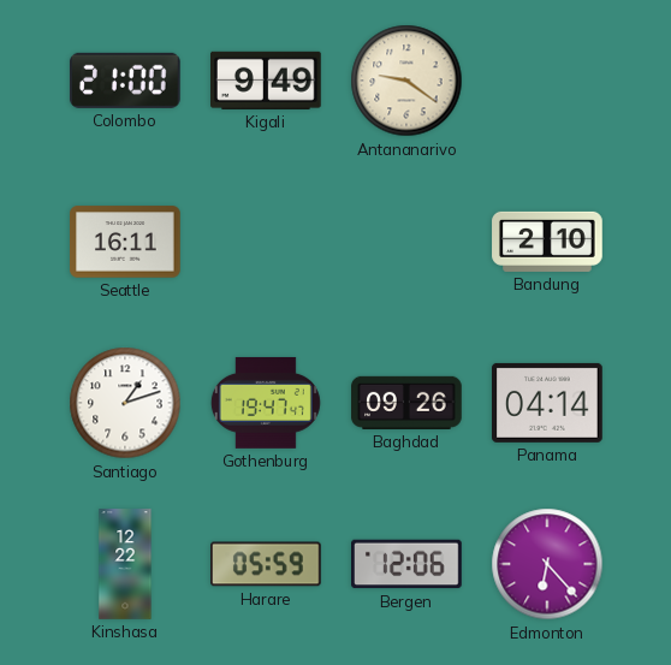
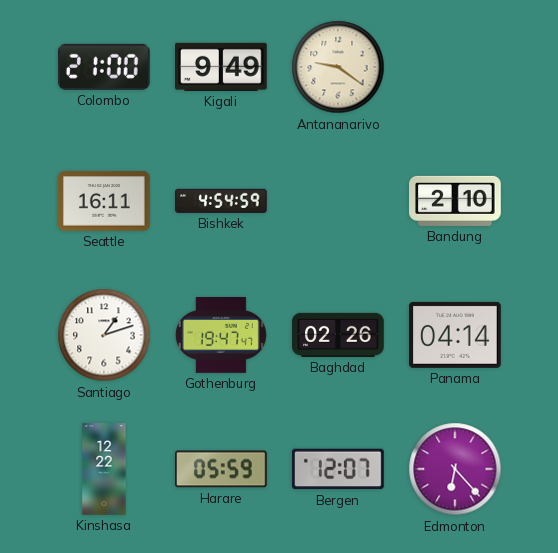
Bishkek: none -> 4:54 (221, 201)
Baghdad: 09:26 -> 02:26 (338, 335)
Bergen: 12:06 -> 12:07 (339, 469)
